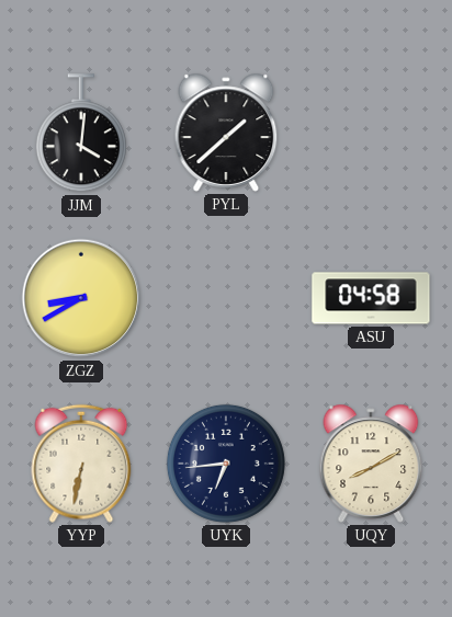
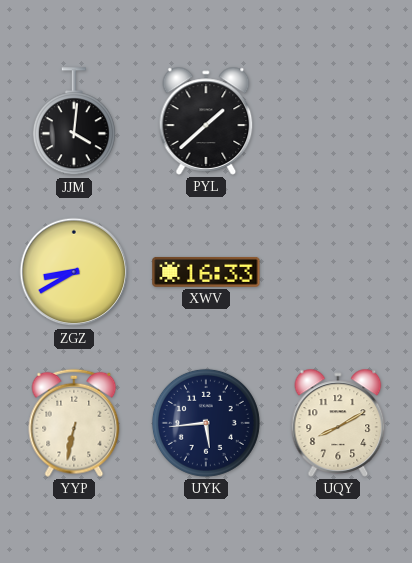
XWV: none -> 16:33 (206, 272)
ASU: 04:58 -> none (371, 298)
UYK: 6:44 -> 5:44 (206, 423)
